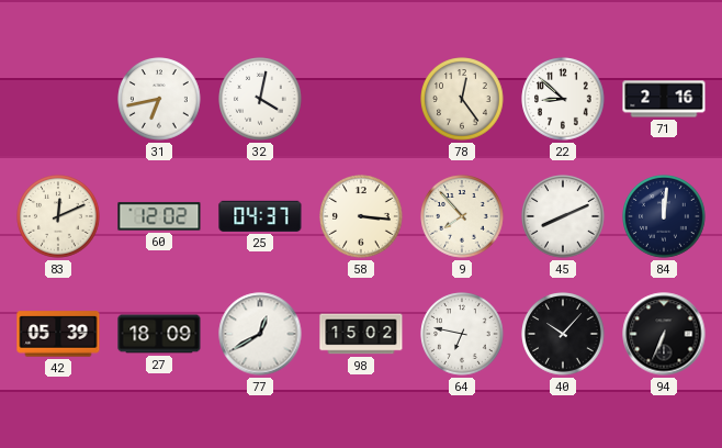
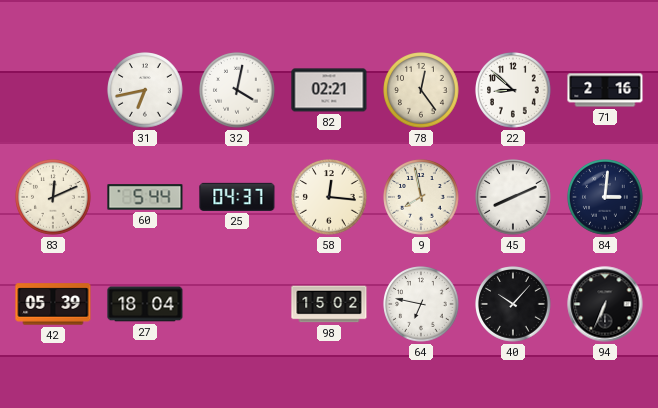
82: none -> 02:21 (329, 90)
60: 12:02 -> 5:44 (145, 197)
58: 3:16 -> 12:16 (329, 197)
9: 7:53 -> 7:58 (421, 197)
84: 12:01 -> 3:01 (605, 197)
27: 18:09 -> 18:04 (145, 304)
77: 12:40 -> none (260, 334)
